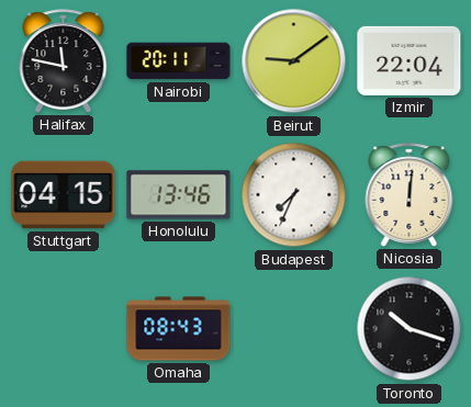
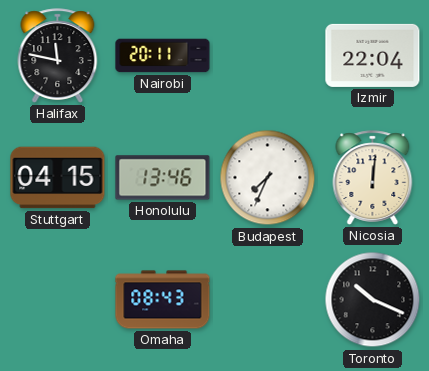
Beirut: 9:09 -> none (294, 61)
Toronto: 10:18 -> 10:19 (373, 300)
